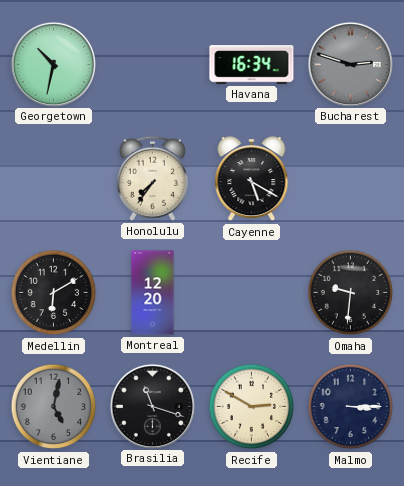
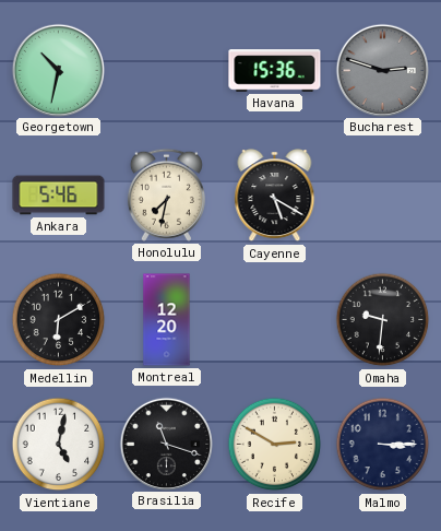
Havana: 16:34 -> 15:36 (275, 71)
Ankara: none -> 5:46 (59, 196)
Honolulu: 7:36 -> 7:32 (166, 194)
Vientiane dial: grey -> white (59, 445)
